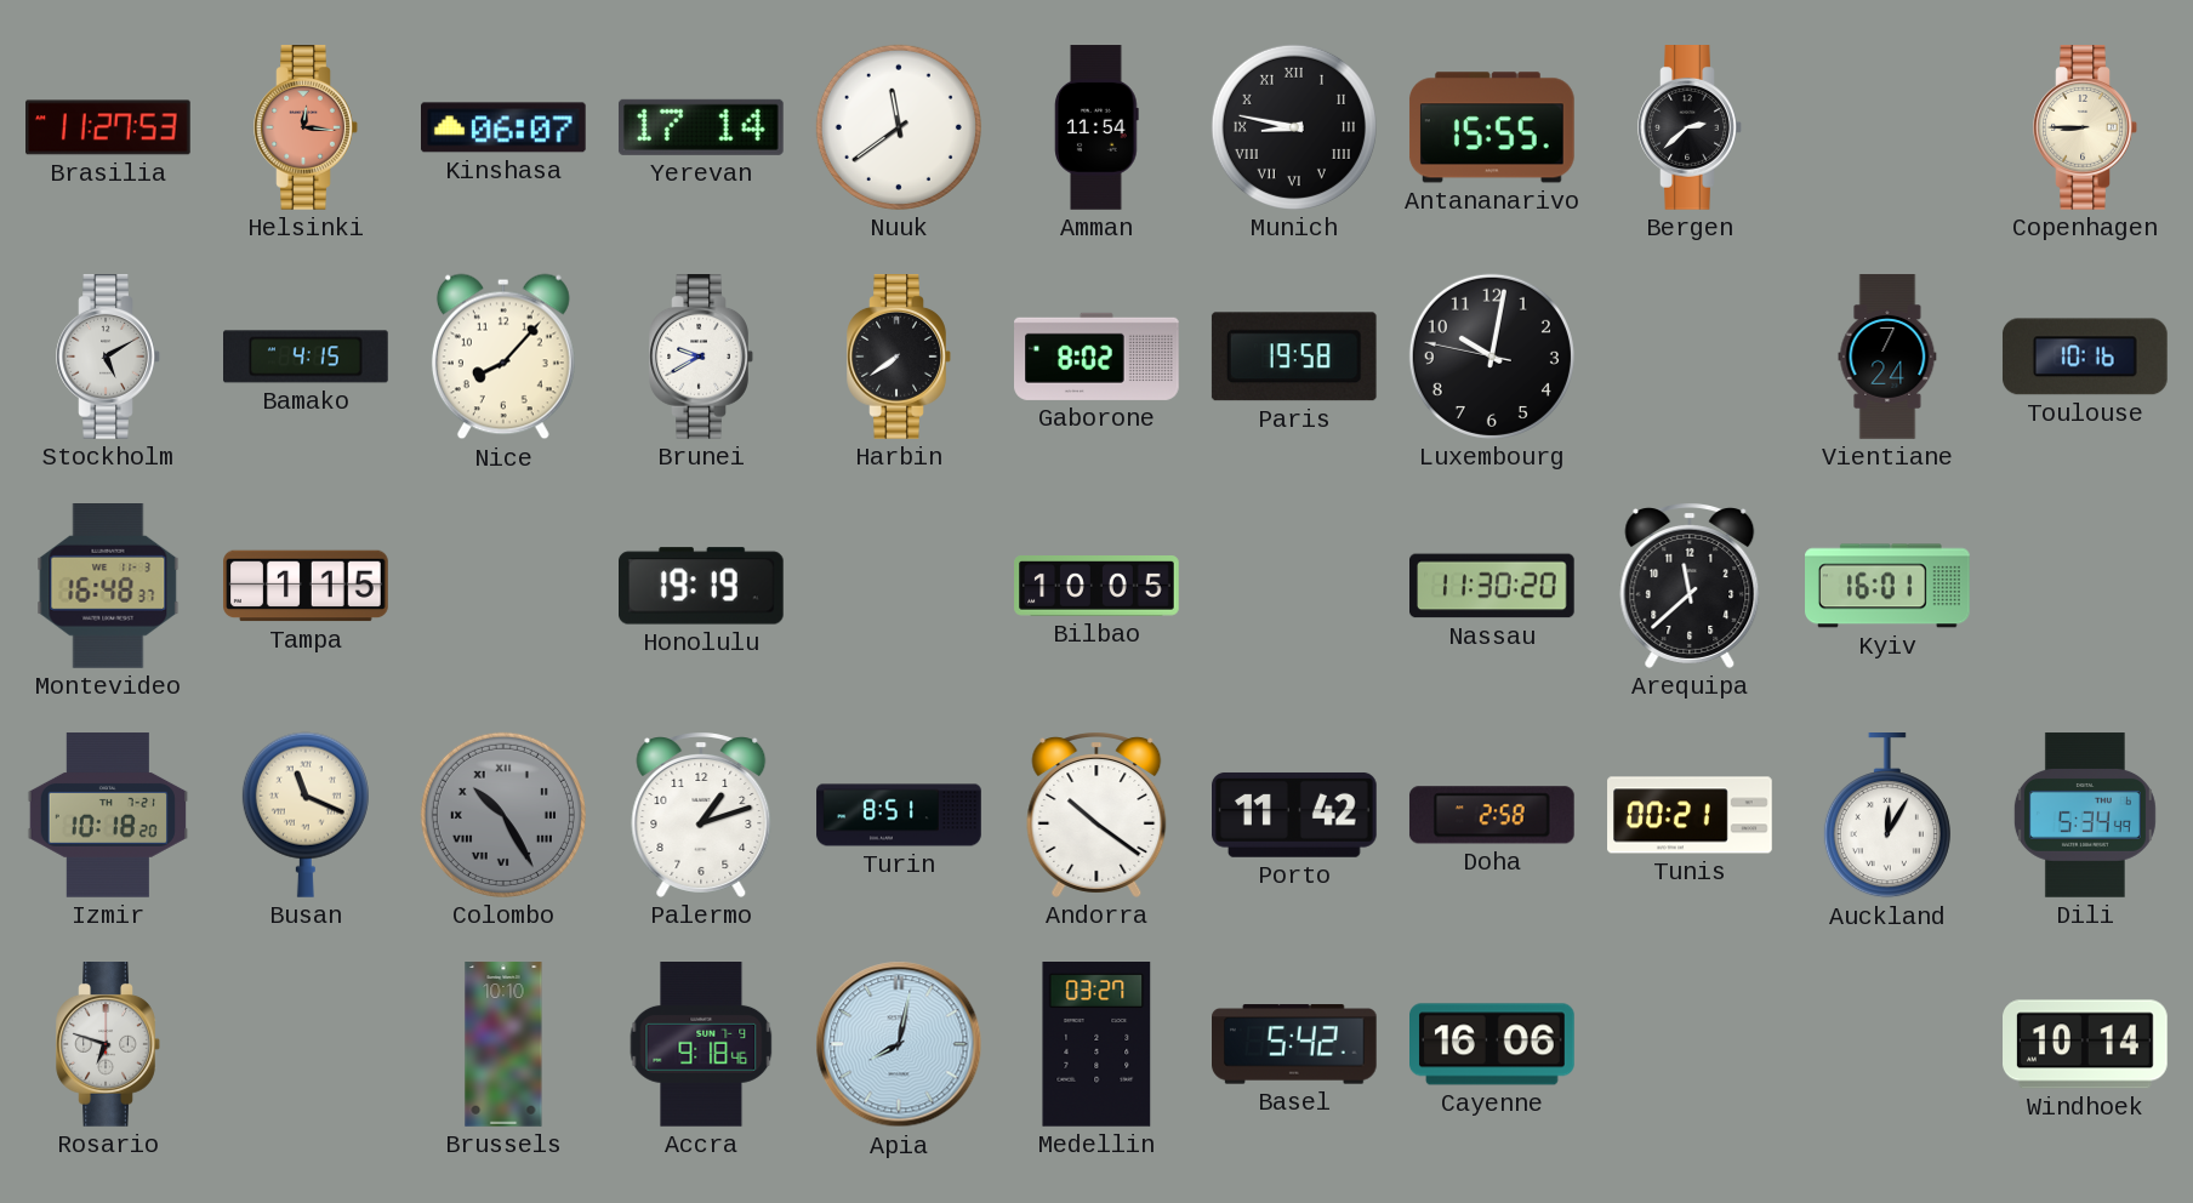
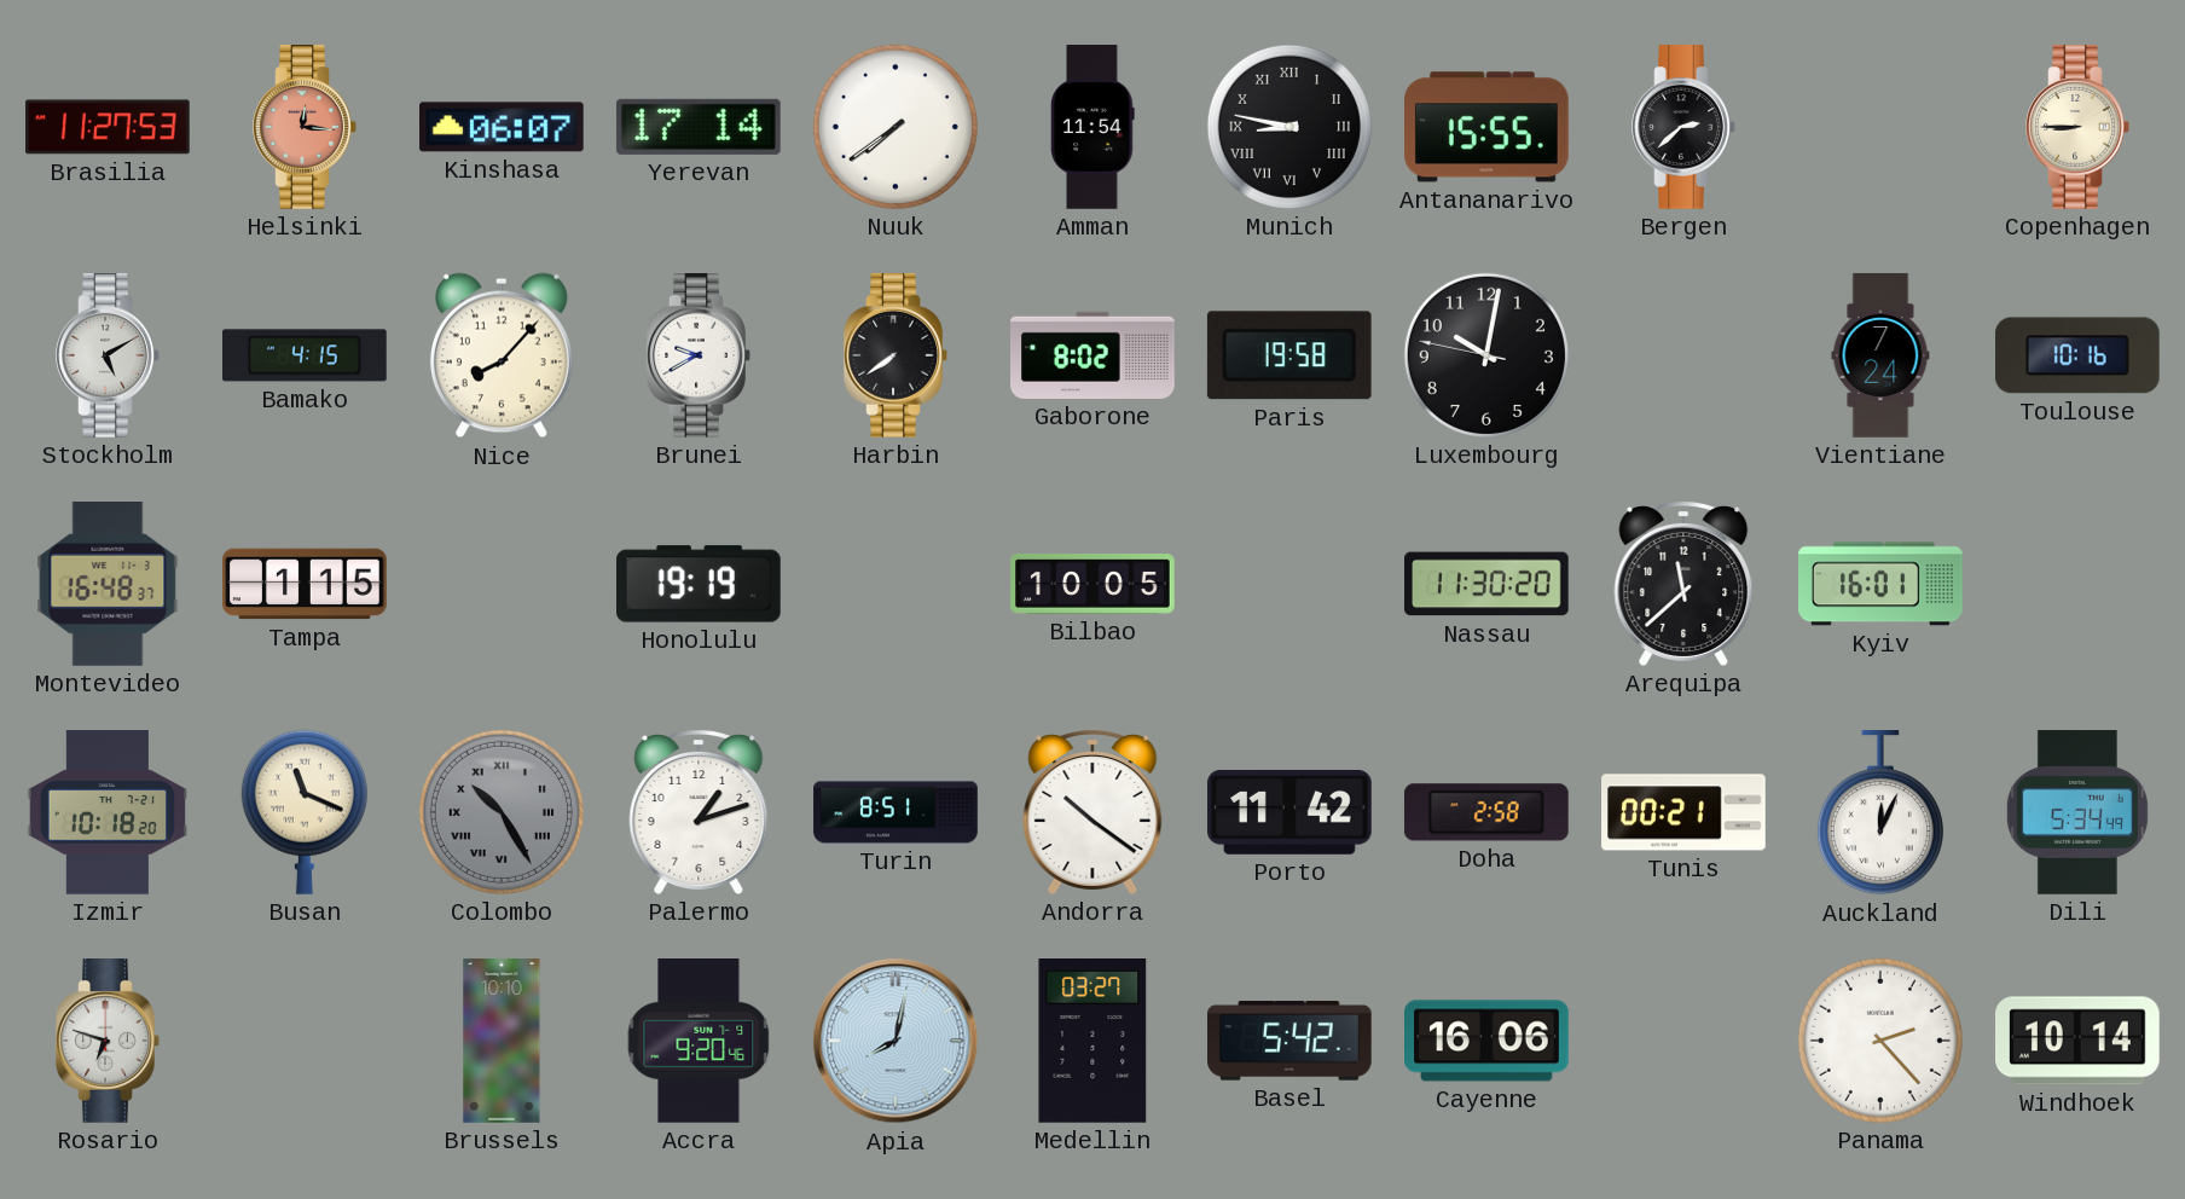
Nuuk: 11:39 -> 7:39 (896, 127)
Auckland: 12:05 -> 12:04 (1880, 813)
Accra: 9:18 -> 9:20 (699, 1042)
Panama: none -> 2:23 (1880, 1041)
